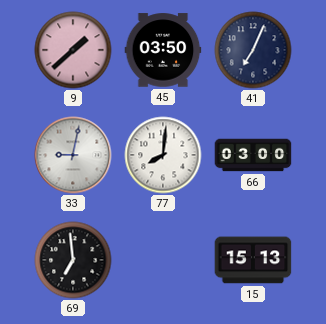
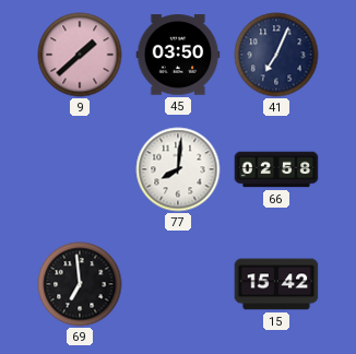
33: 9:02 -> none (73, 155)
66: 03:00 -> 02:58 (276, 169)
15: 15:13 -> 15:42 (276, 284)
